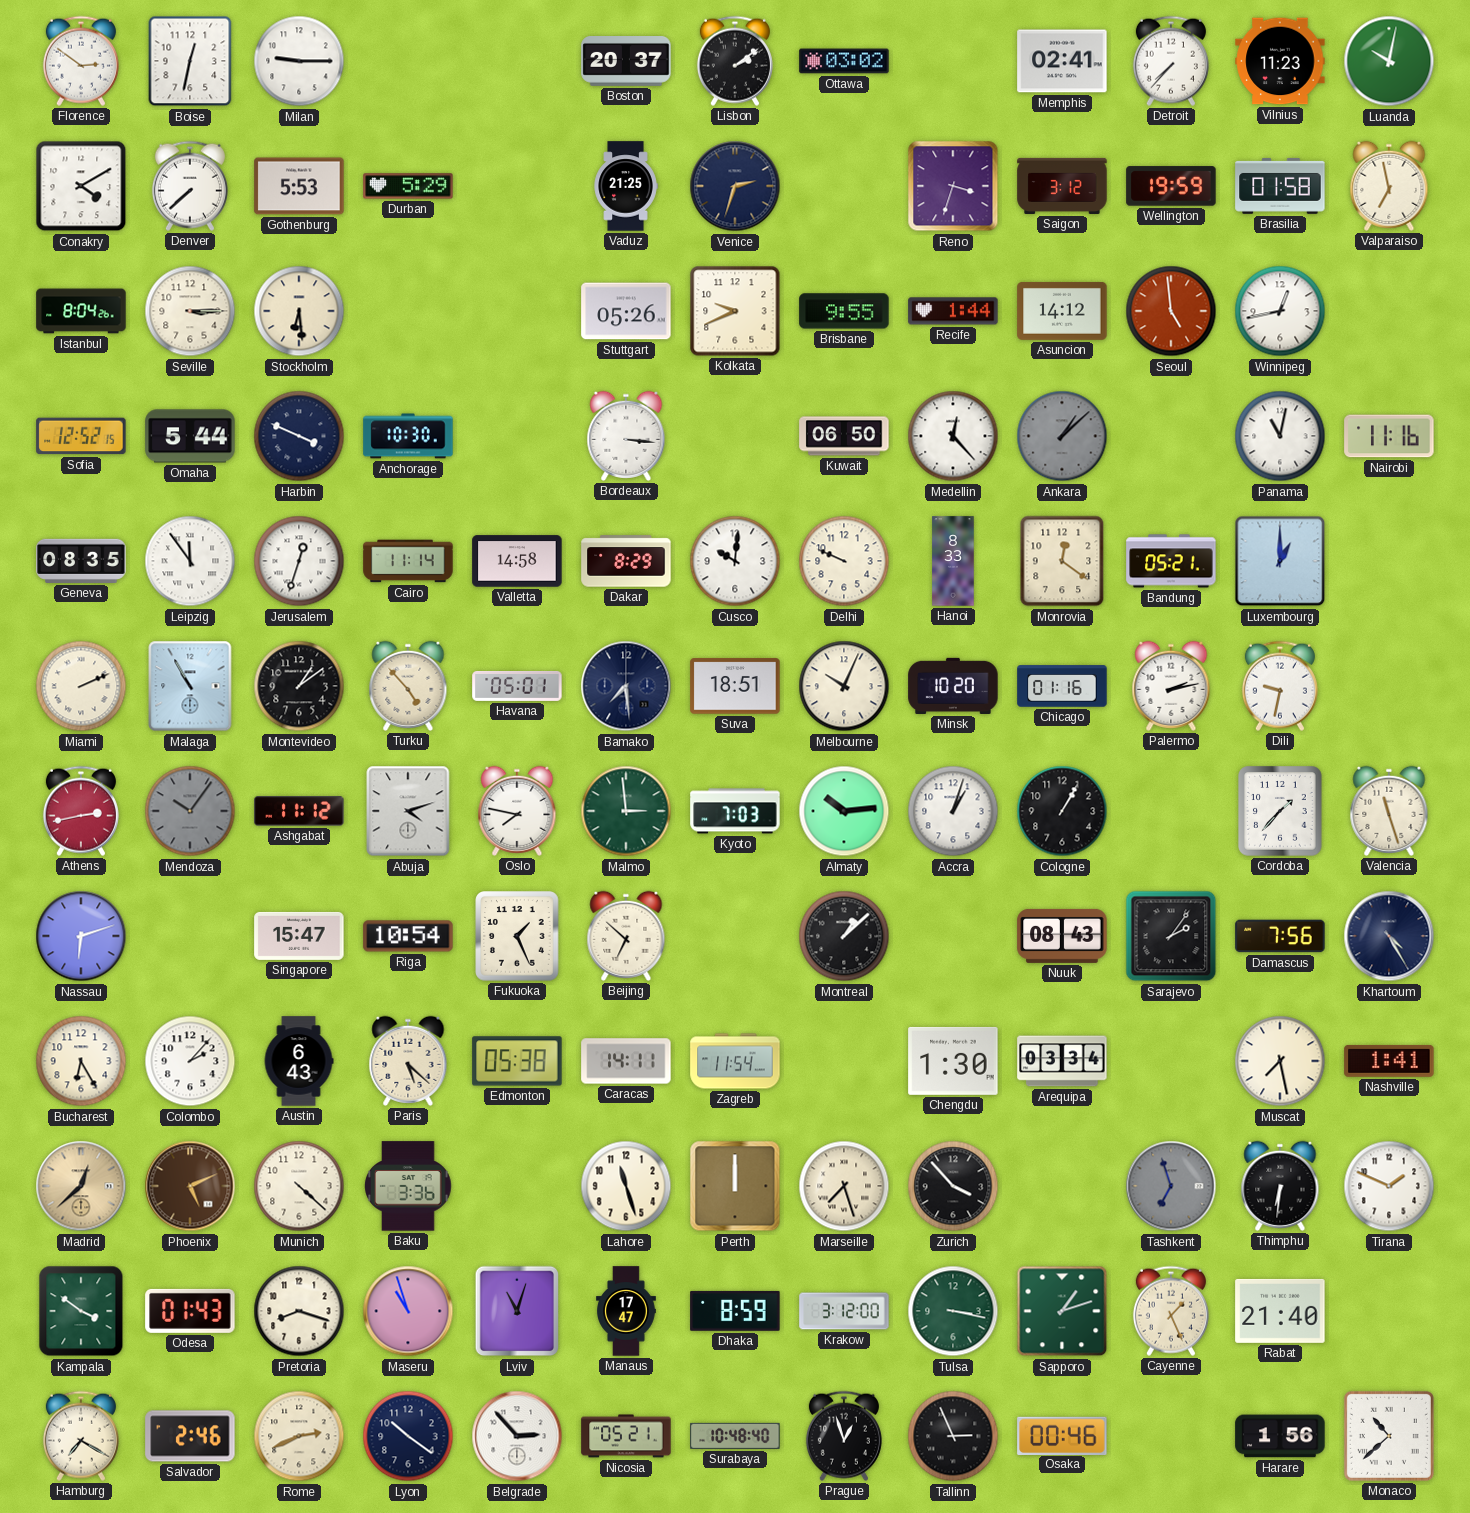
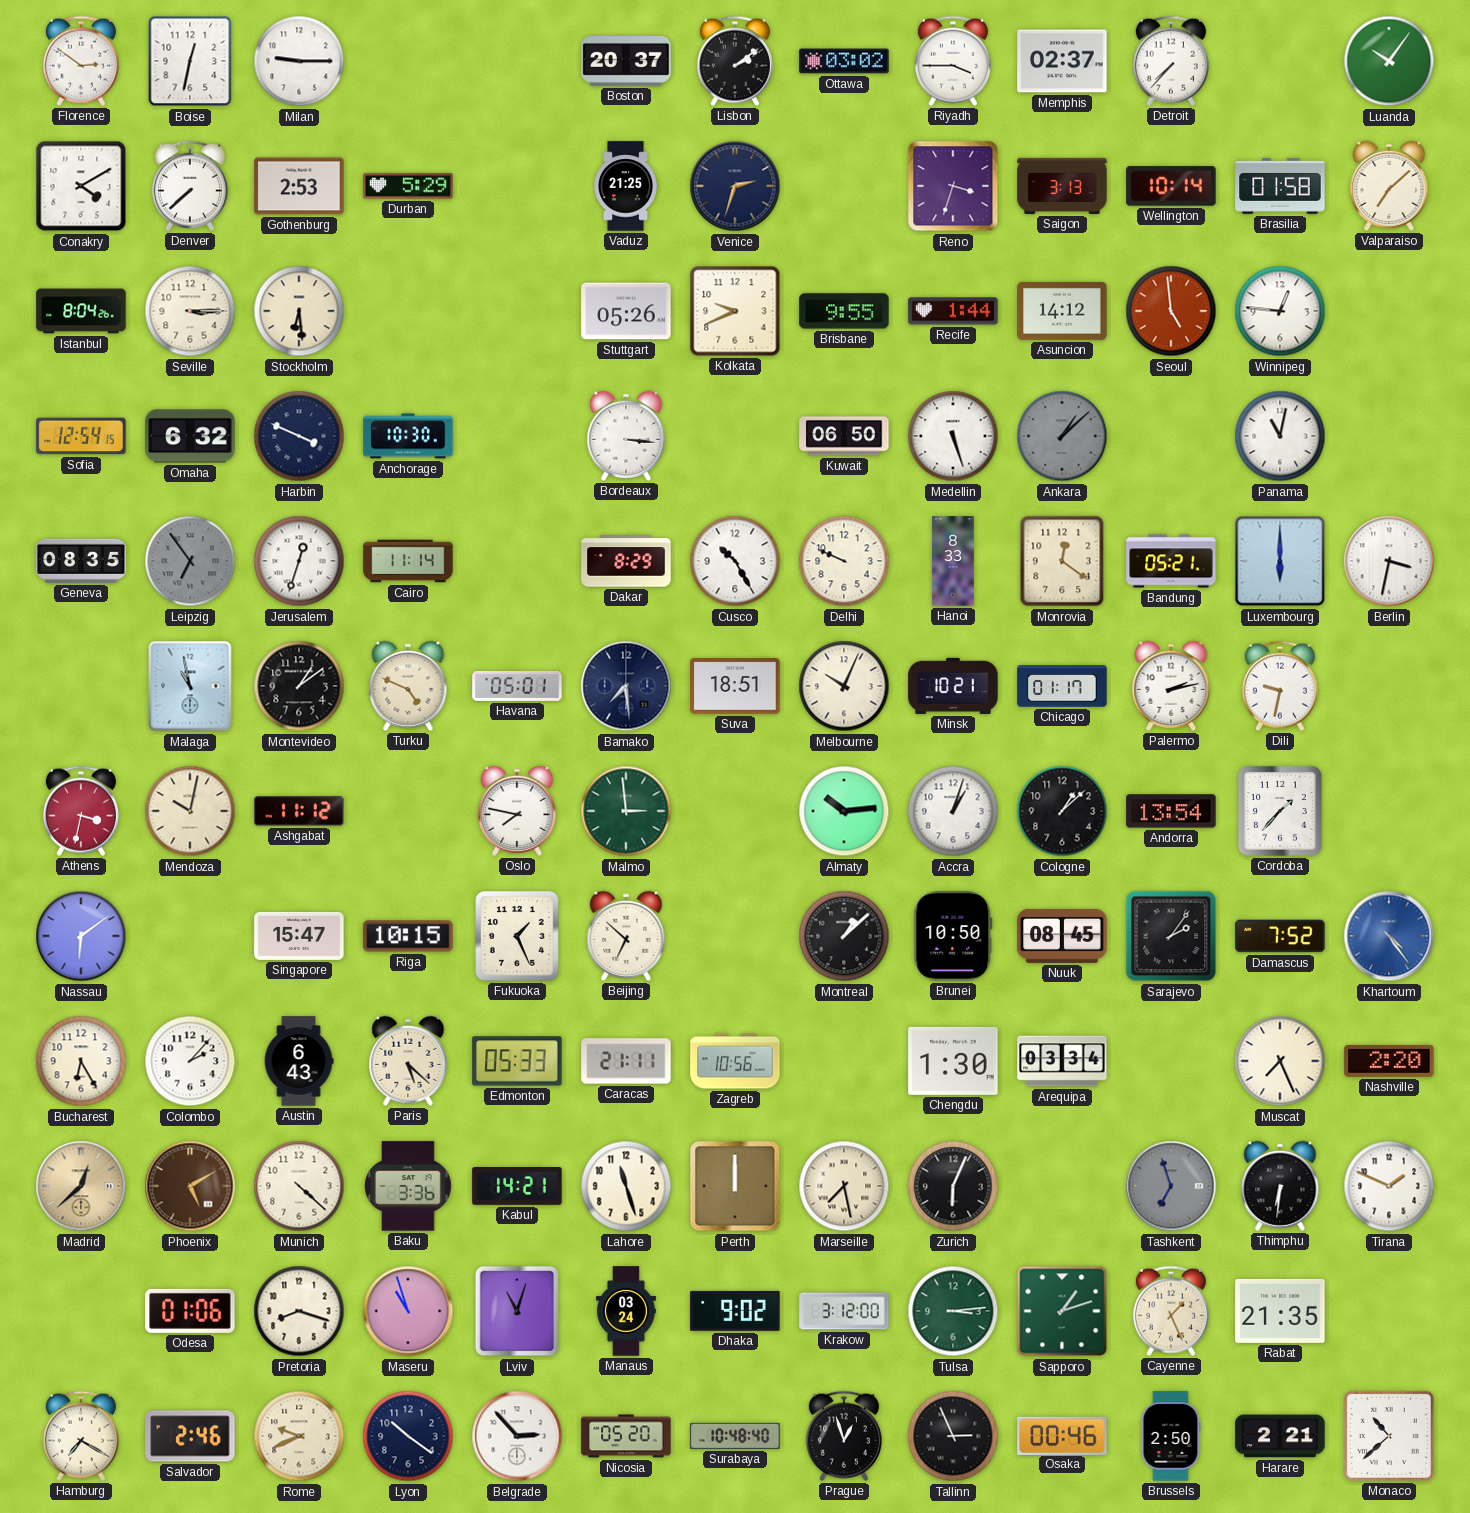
Riyadh: none -> 3:45 (953, 61)
Memphis: 02:41 -> 02:37 (1062, 61)
Vilnius: 11:23 -> none (1280, 61)
Luanda: 10:02 -> 10:06 (1389, 61)
Gothenburg: 5:53 -> 2:53 (299, 186)
Saigon: 3:12 -> 3:13 (1062, 186)
Wellington: 19:59 -> 10:14 (1171, 186)
Valparaiso: 6:58 -> 7:08 (1389, 186)
Winnipeg: 12:43 -> 12:46 (1280, 311)
Sofia: 12:52 -> 12:54 (81, 436)
Omaha: 5:44 -> 6:32 (190, 436)
Medellin: 12:23 -> 5:27 (953, 436)
Nairobi: 11:16 -> none (1389, 436)
Leipzig: 11:54 -> 6:54 (190, 561)
Leipzig dial: white -> grey (190, 561)
Valletta: 14:58 -> none (517, 561)
Cusco: 10:01 -> 10:25 (735, 561)
Luxembourg: 1:00 -> 6:00 (1280, 561)
Berlin: none -> 3:32 (1389, 561)
Miami: 2:11 -> none (81, 686)
Malaga: 10:55 -> 10:58 (190, 686)
Turku: 4:53 -> 4:49 (408, 686)
Minsk: 10:20 -> 10:21 (953, 686)
Chicago: 01:16 -> 01:17 (1062, 686)
Athens: 2:43 -> 3:32 (81, 811)
Mendoza: 10:06 -> 10:02 (190, 811)
Mendoza dial: grey -> cream (190, 811)
Abuja: 4:12 -> none (408, 811)
Kyoto: 7:03 -> none (735, 811)
Cologne: 1:05 -> 1:08 (1062, 811)
Andorra: none -> 13:54 (1171, 811)
Valencia: 11:27 -> none (1389, 811)
Nassau: 6:12 -> 6:09 (81, 936)
Riga: 10:54 -> 10:15 (408, 936)
Brunei: none -> 10:50 (953, 936)
Nuuk: 08:43 -> 08:45 (1062, 936)
Damascus: 7:56 -> 7:52 (1280, 936)
Khartoum: 4:25 -> 4:24 (1389, 936)
Khartoum dial: navy -> blue (1389, 936)
Edmonton: 05:38 -> 05:33 (517, 1061)
Caracas: 14:11 -> 21:11 (626, 1061)
Zagreb: 11:54 -> 10:56 (735, 1061)
Muscat: 7:28 -> 7:26 (1280, 1061)
Nashville: 1:41 -> 2:20 (1389, 1061)
Phoenix: 5:11 -> 5:10 (190, 1186)
Kabul: none -> 14:21 (517, 1187)
Marseille: 7:27 -> 7:28 (844, 1186)
Zurich: 3:53 -> 6:04 (953, 1186)
Kampala: 3:51 -> none (81, 1311)
Odesa: 01:43 -> 01:06 (190, 1311)
Manaus: 17:47 -> 03:24 (627, 1311)
Dhaka: 8:59 -> 9:02 (735, 1311)
Tulsa: 3:17 -> 3:14 (953, 1311)
Rabat: 21:40 -> 21:35 (1280, 1311)
Rome: 2:41 -> 9:41 (299, 1436)
Nicosia: 05:21 -> 05:20 (626, 1436)
Brussels: none -> 2:50 (1171, 1436)
Harare: 1:56 -> 2:21 (1280, 1436)
